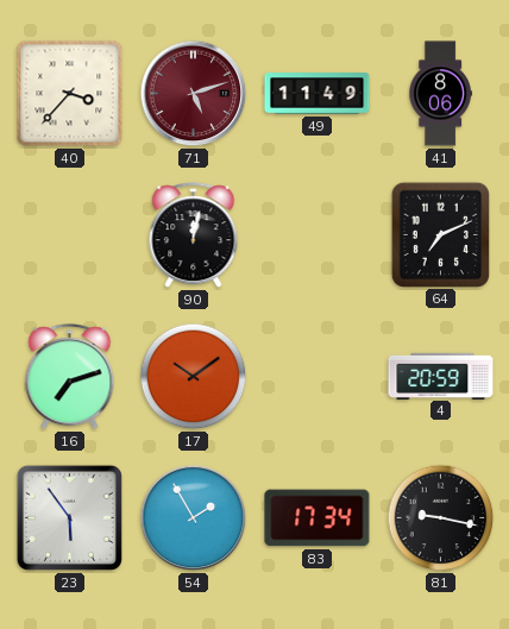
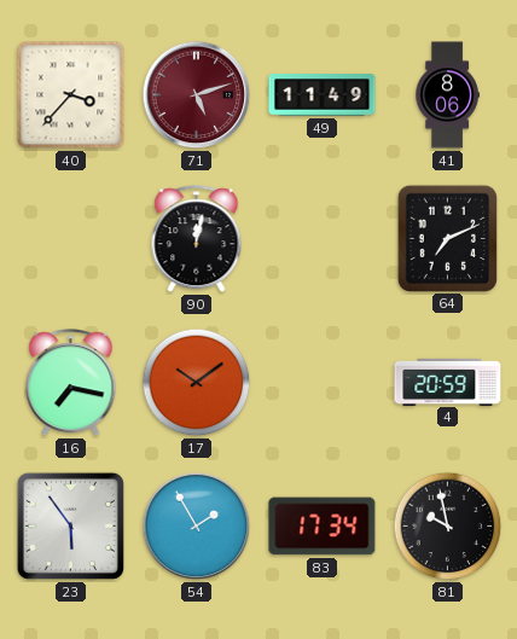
16: 7:12 -> 7:17 (71, 383)
81: 9:17 -> 9:58 (448, 527)
